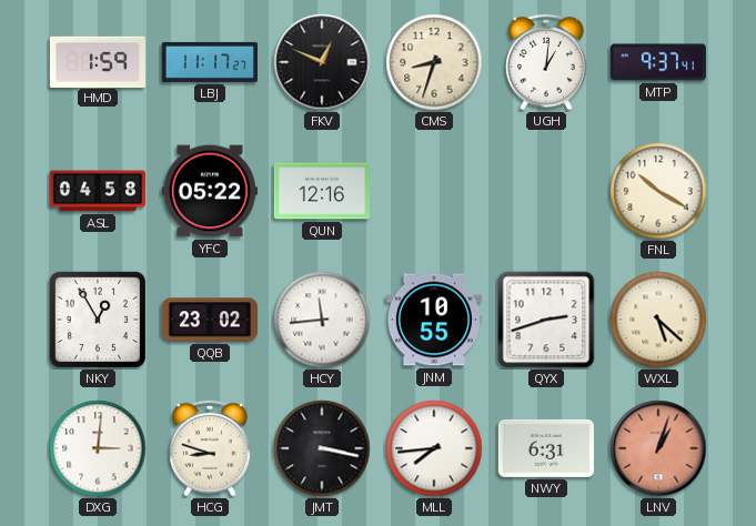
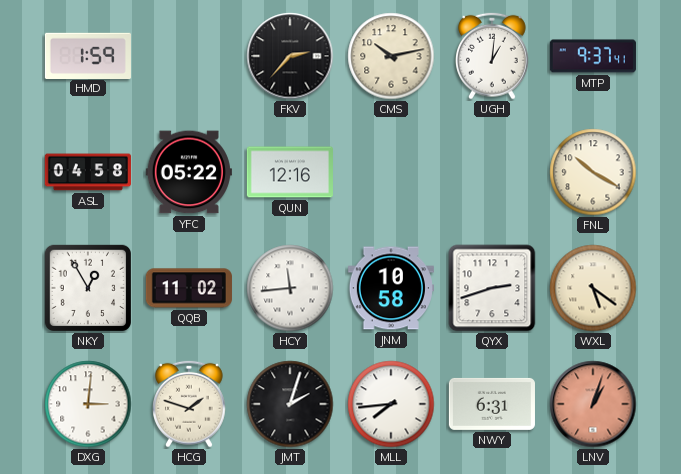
LBJ: 11:17 -> none (209, 62)
FKV: 12:49 -> 2:37 (290, 56)
CMS: 8:33 -> 10:13 (391, 56)
QQB: 23:02 -> 11:02 (189, 288)
JNM: 10:55 -> 10:58 (391, 288)
WXL: 5:22 -> 5:21 (593, 288)
HCG: 8:48 -> 1:48 (190, 404)
JMT: 3:17 -> 2:03 (290, 404)
